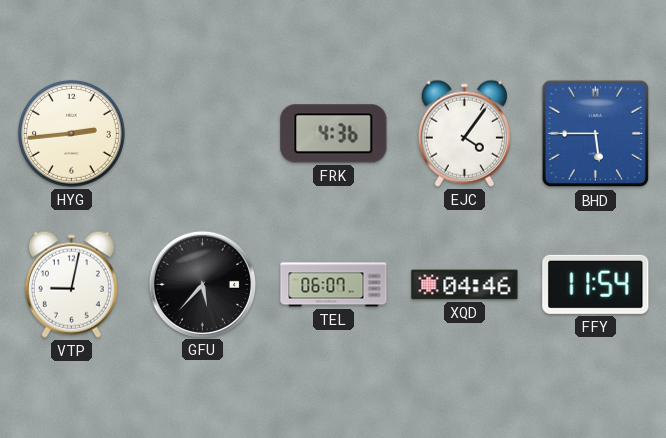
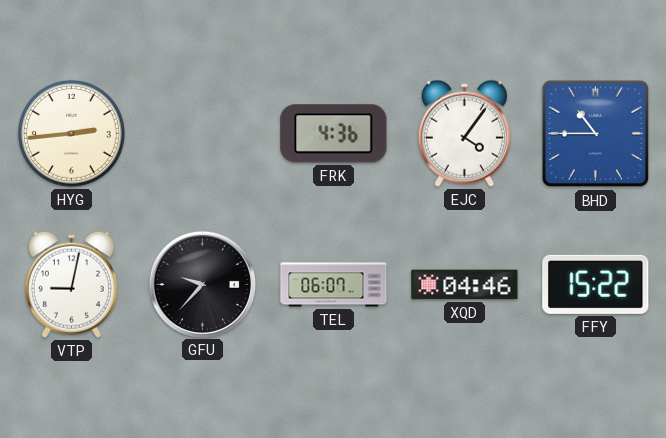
BHD: 5:45 -> 10:45 (596, 134)
GFU: 5:37 -> 9:37 (202, 284)
FFY: 11:54 -> 15:22 (596, 284)
